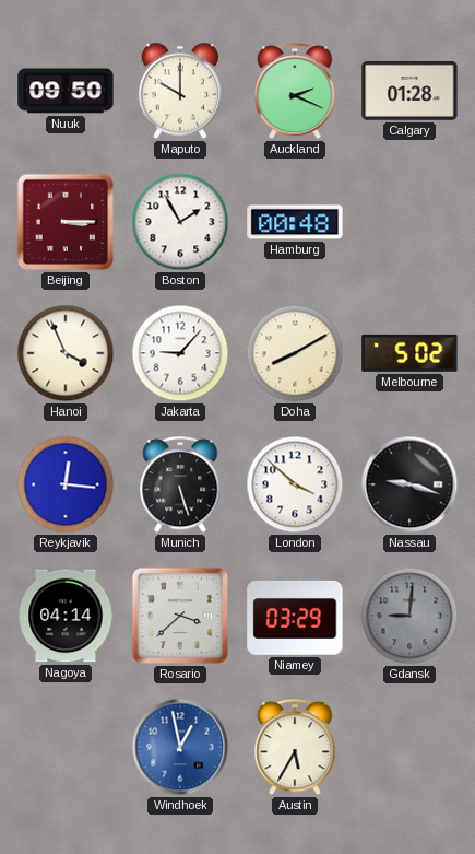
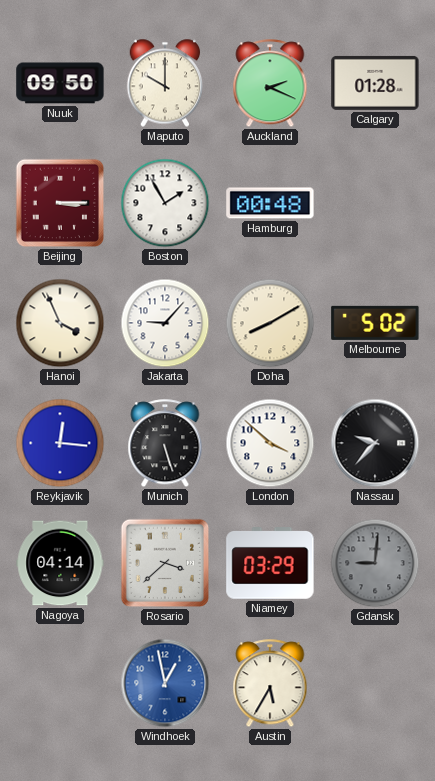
Nassau: 9:18 -> 9:37 (375, 443)
